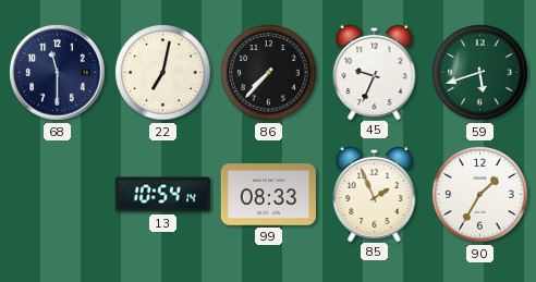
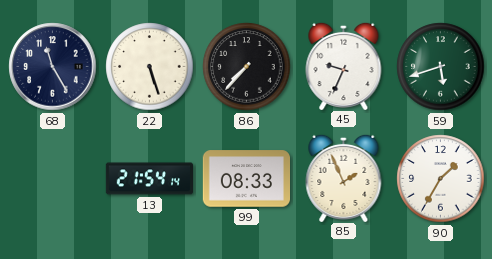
68: 11:30 -> 11:25 (53, 67)
22: 7:02 -> 5:27 (150, 67)
13: 10:54 -> 21:54 (149, 179)
